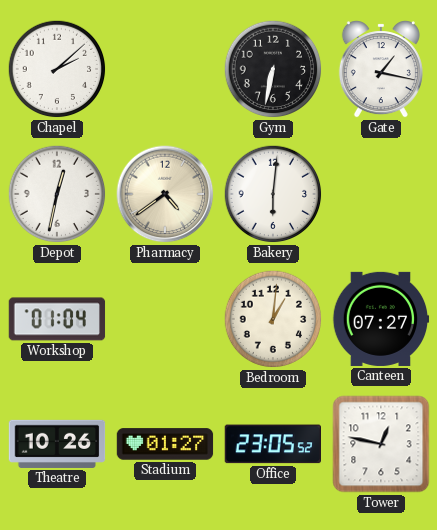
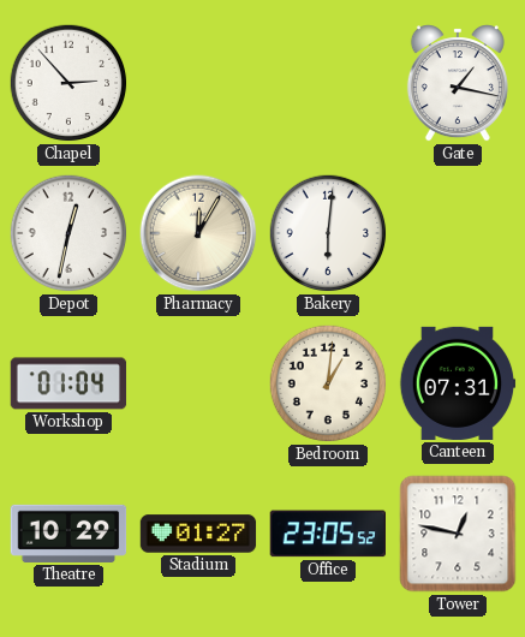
Chapel: 2:08 -> 2:53 (68, 83)
Gym: 6:32 -> none (273, 69)
Pharmacy: 4:39 -> 12:05 (198, 233)
Canteen: 07:27 -> 07:31 (458, 383)
Theatre: 10:26 -> 10:29 (68, 534)
